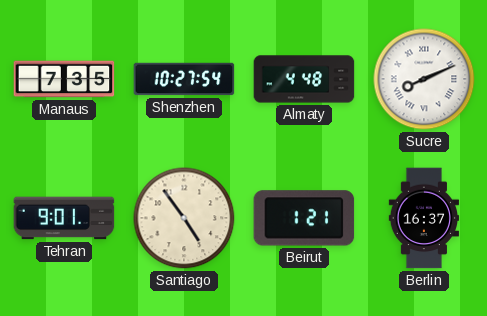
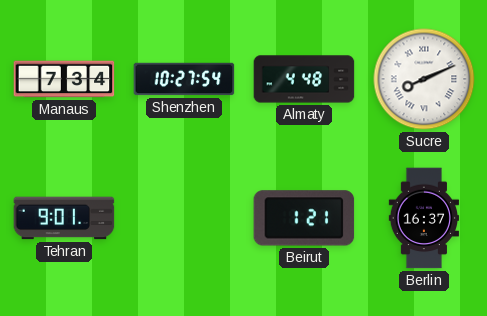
Manaus: 7:35 -> 7:34 (64, 79)
Santiago: 4:54 -> none (184, 218)
